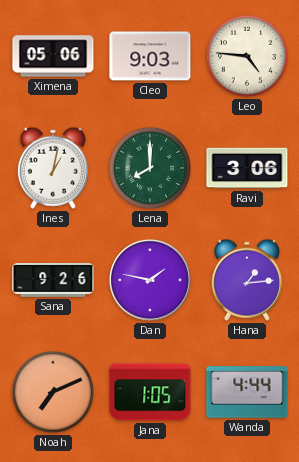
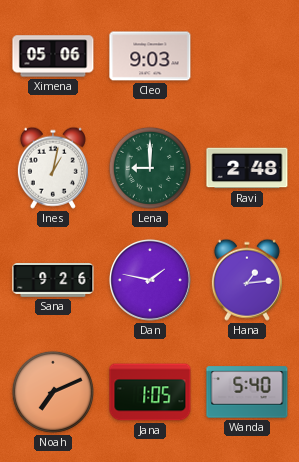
Leo: 4:46 -> none (247, 56)
Lena: 8:00 -> 9:00 (150, 168)
Ravi: 3:06 -> 2:48 (247, 168)
Wanda: 4:44 -> 5:40 (247, 392)
